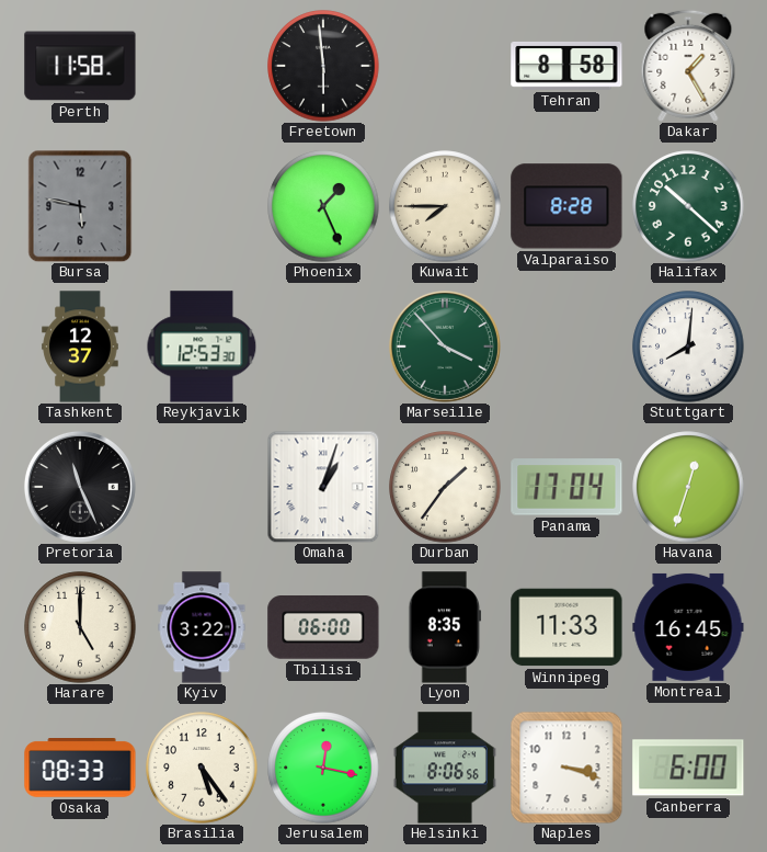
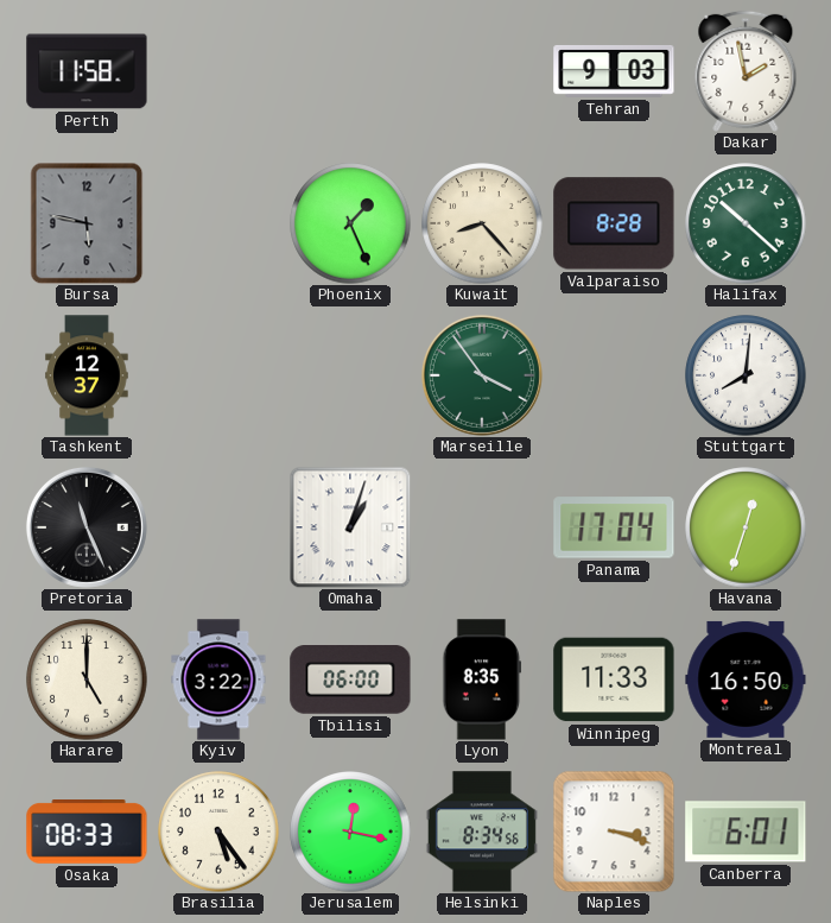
Freetown: 5:59 -> none (323, 66)
Tehran: 8:58 -> 9:03 (614, 71)
Dakar: 1:25 -> 1:58 (746, 71)
Kuwait: 7:45 -> 8:23 (482, 223)
Reykjavik: 12:53 -> none (202, 347)
Marseille: 3:53 -> 3:54 (482, 375)
Durban: 1:36 -> none (445, 487)
Montreal: 16:45 -> 16:50 (746, 679)
Helsinki: 8:06 -> 8:34 (482, 832)
Canberra: 6:00 -> 6:01 (746, 832)
